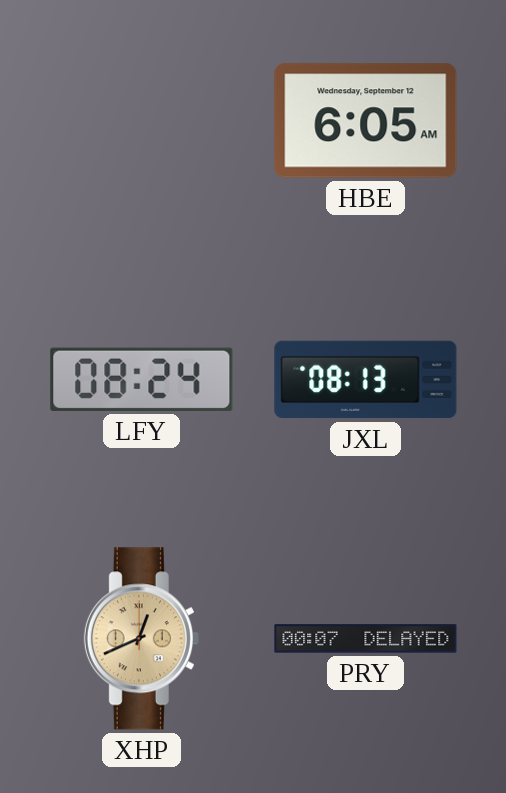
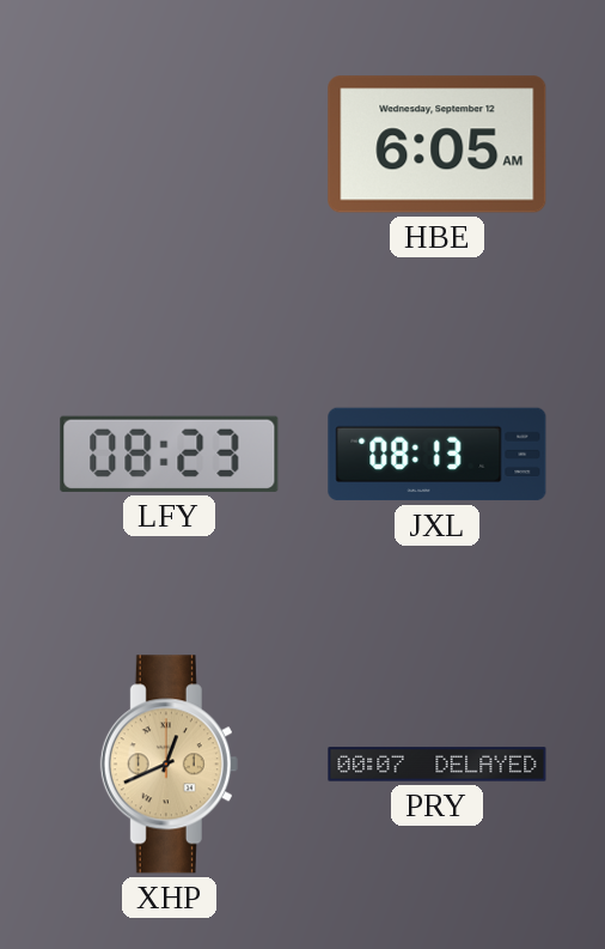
LFY: 08:24 -> 08:23 (170, 454)
